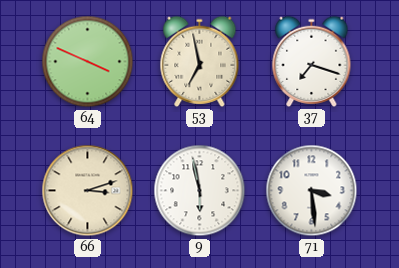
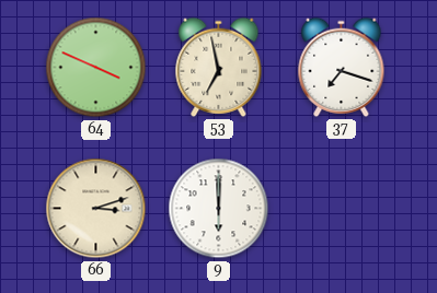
9: 5:58 -> 6:00 (219, 209)
71: 3:29 -> none (312, 191)
